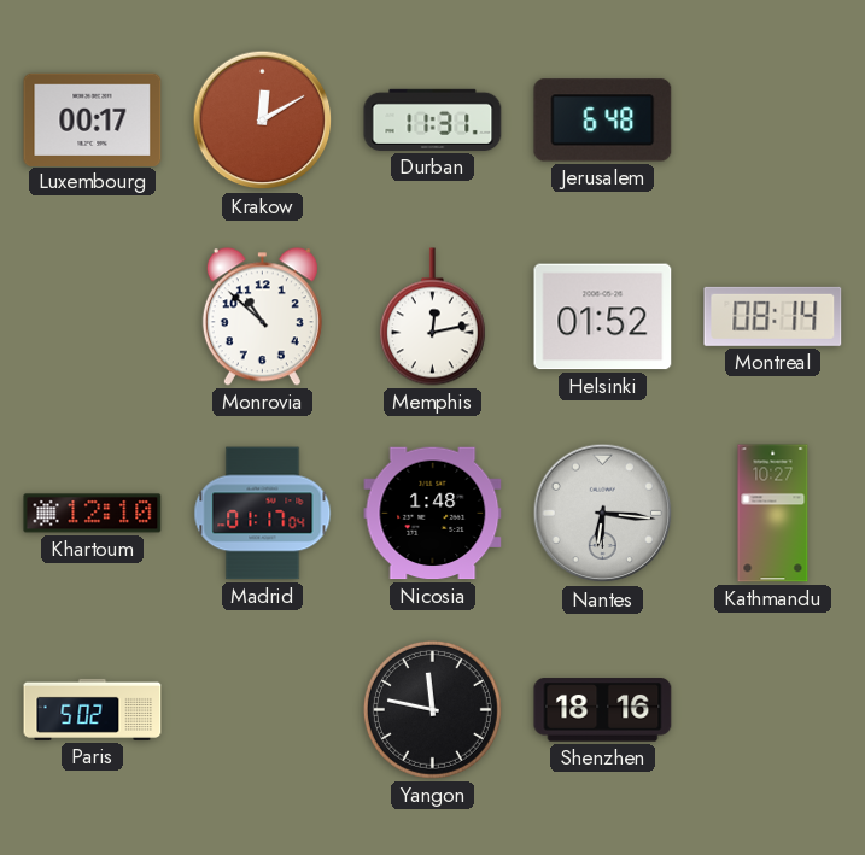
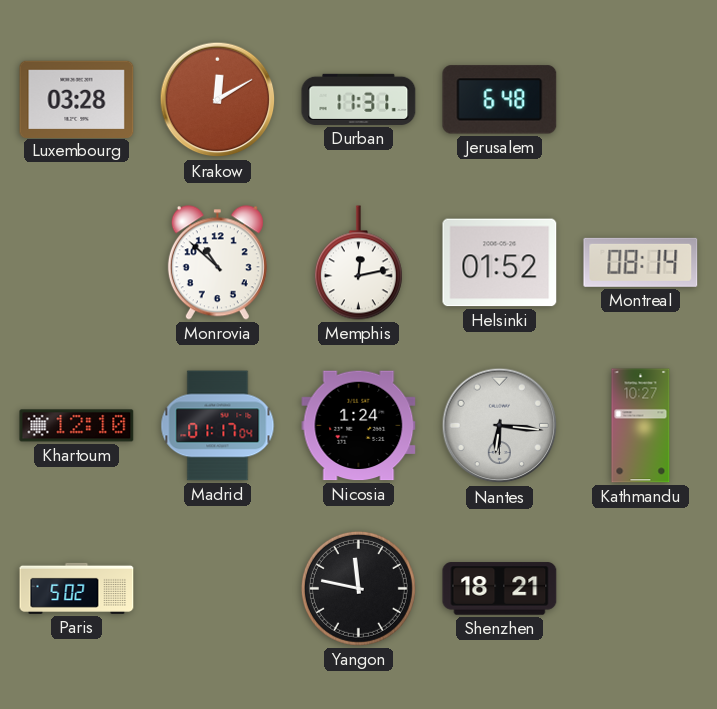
Luxembourg: 00:17 -> 03:28 (77, 99)
Nicosia: 1:48 -> 1:24 (359, 426)
Shenzhen: 18:16 -> 18:21 (500, 589)
